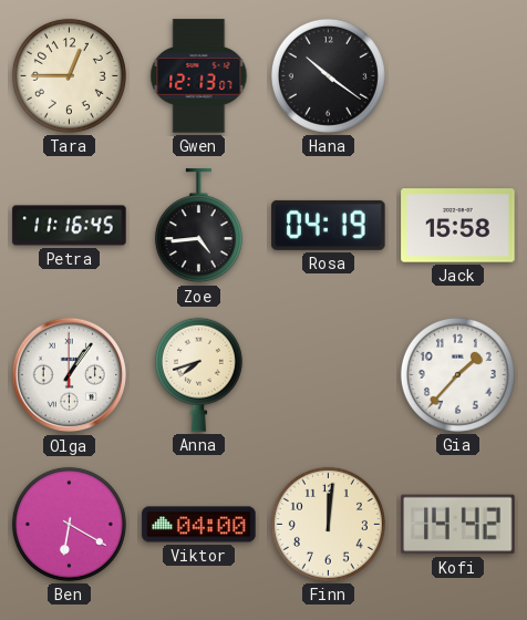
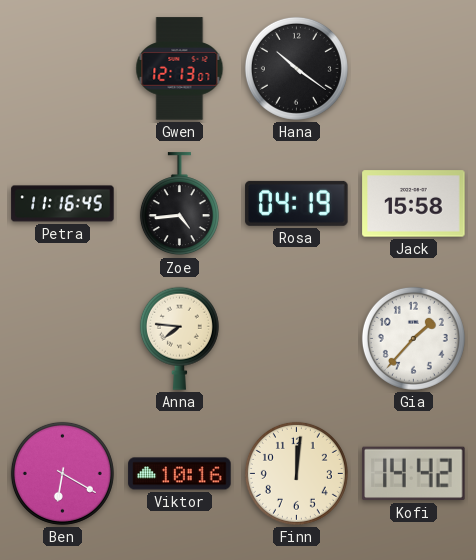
Tara: 12:45 -> none (69, 75)
Olga: 1:06 -> none (70, 375)
Anna: 7:42 -> 7:46 (179, 338)
Viktor: 04:00 -> 10:16 (180, 474)
